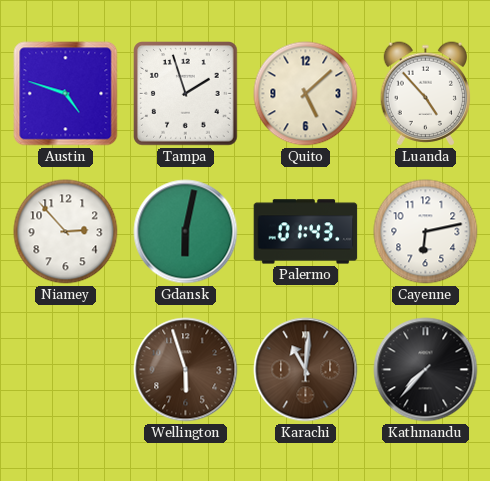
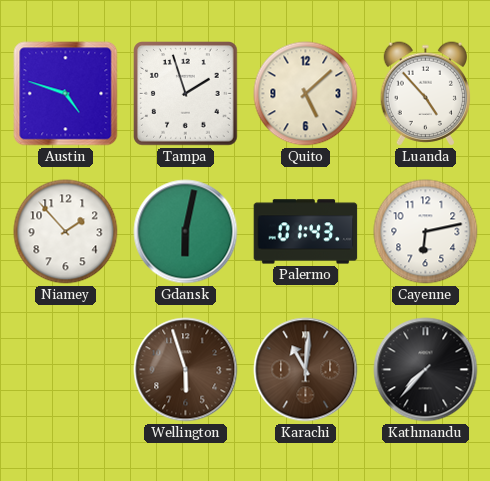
Niamey: 2:53 -> 1:53 (66, 232)
